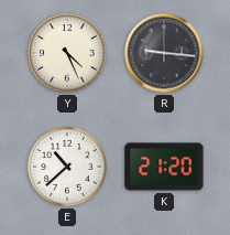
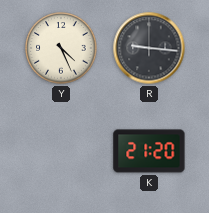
E: 10:38 -> none (67, 167)
